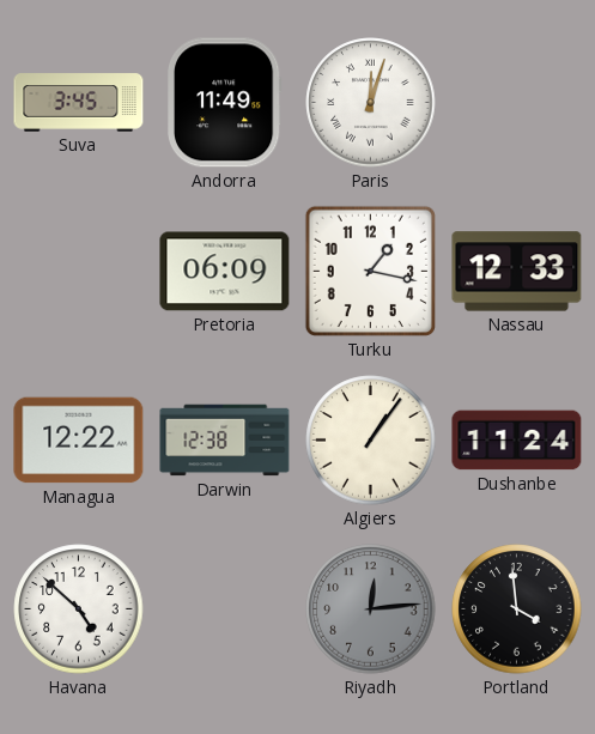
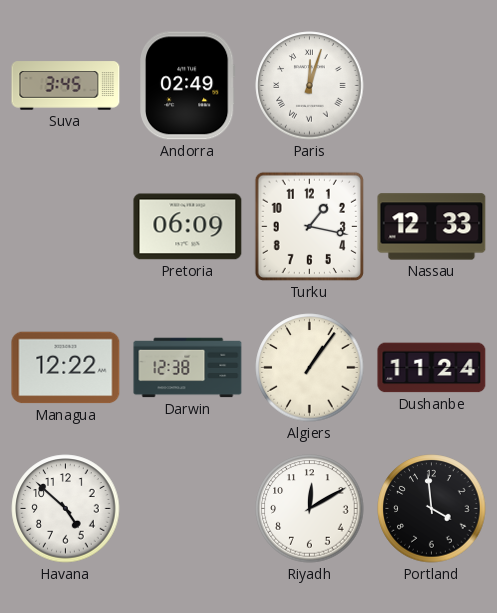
Andorra: 11:49 -> 02:49 (187, 86)
Riyadh: 12:14 -> 12:10 (310, 509)
Riyadh dial: grey -> white (310, 509)
